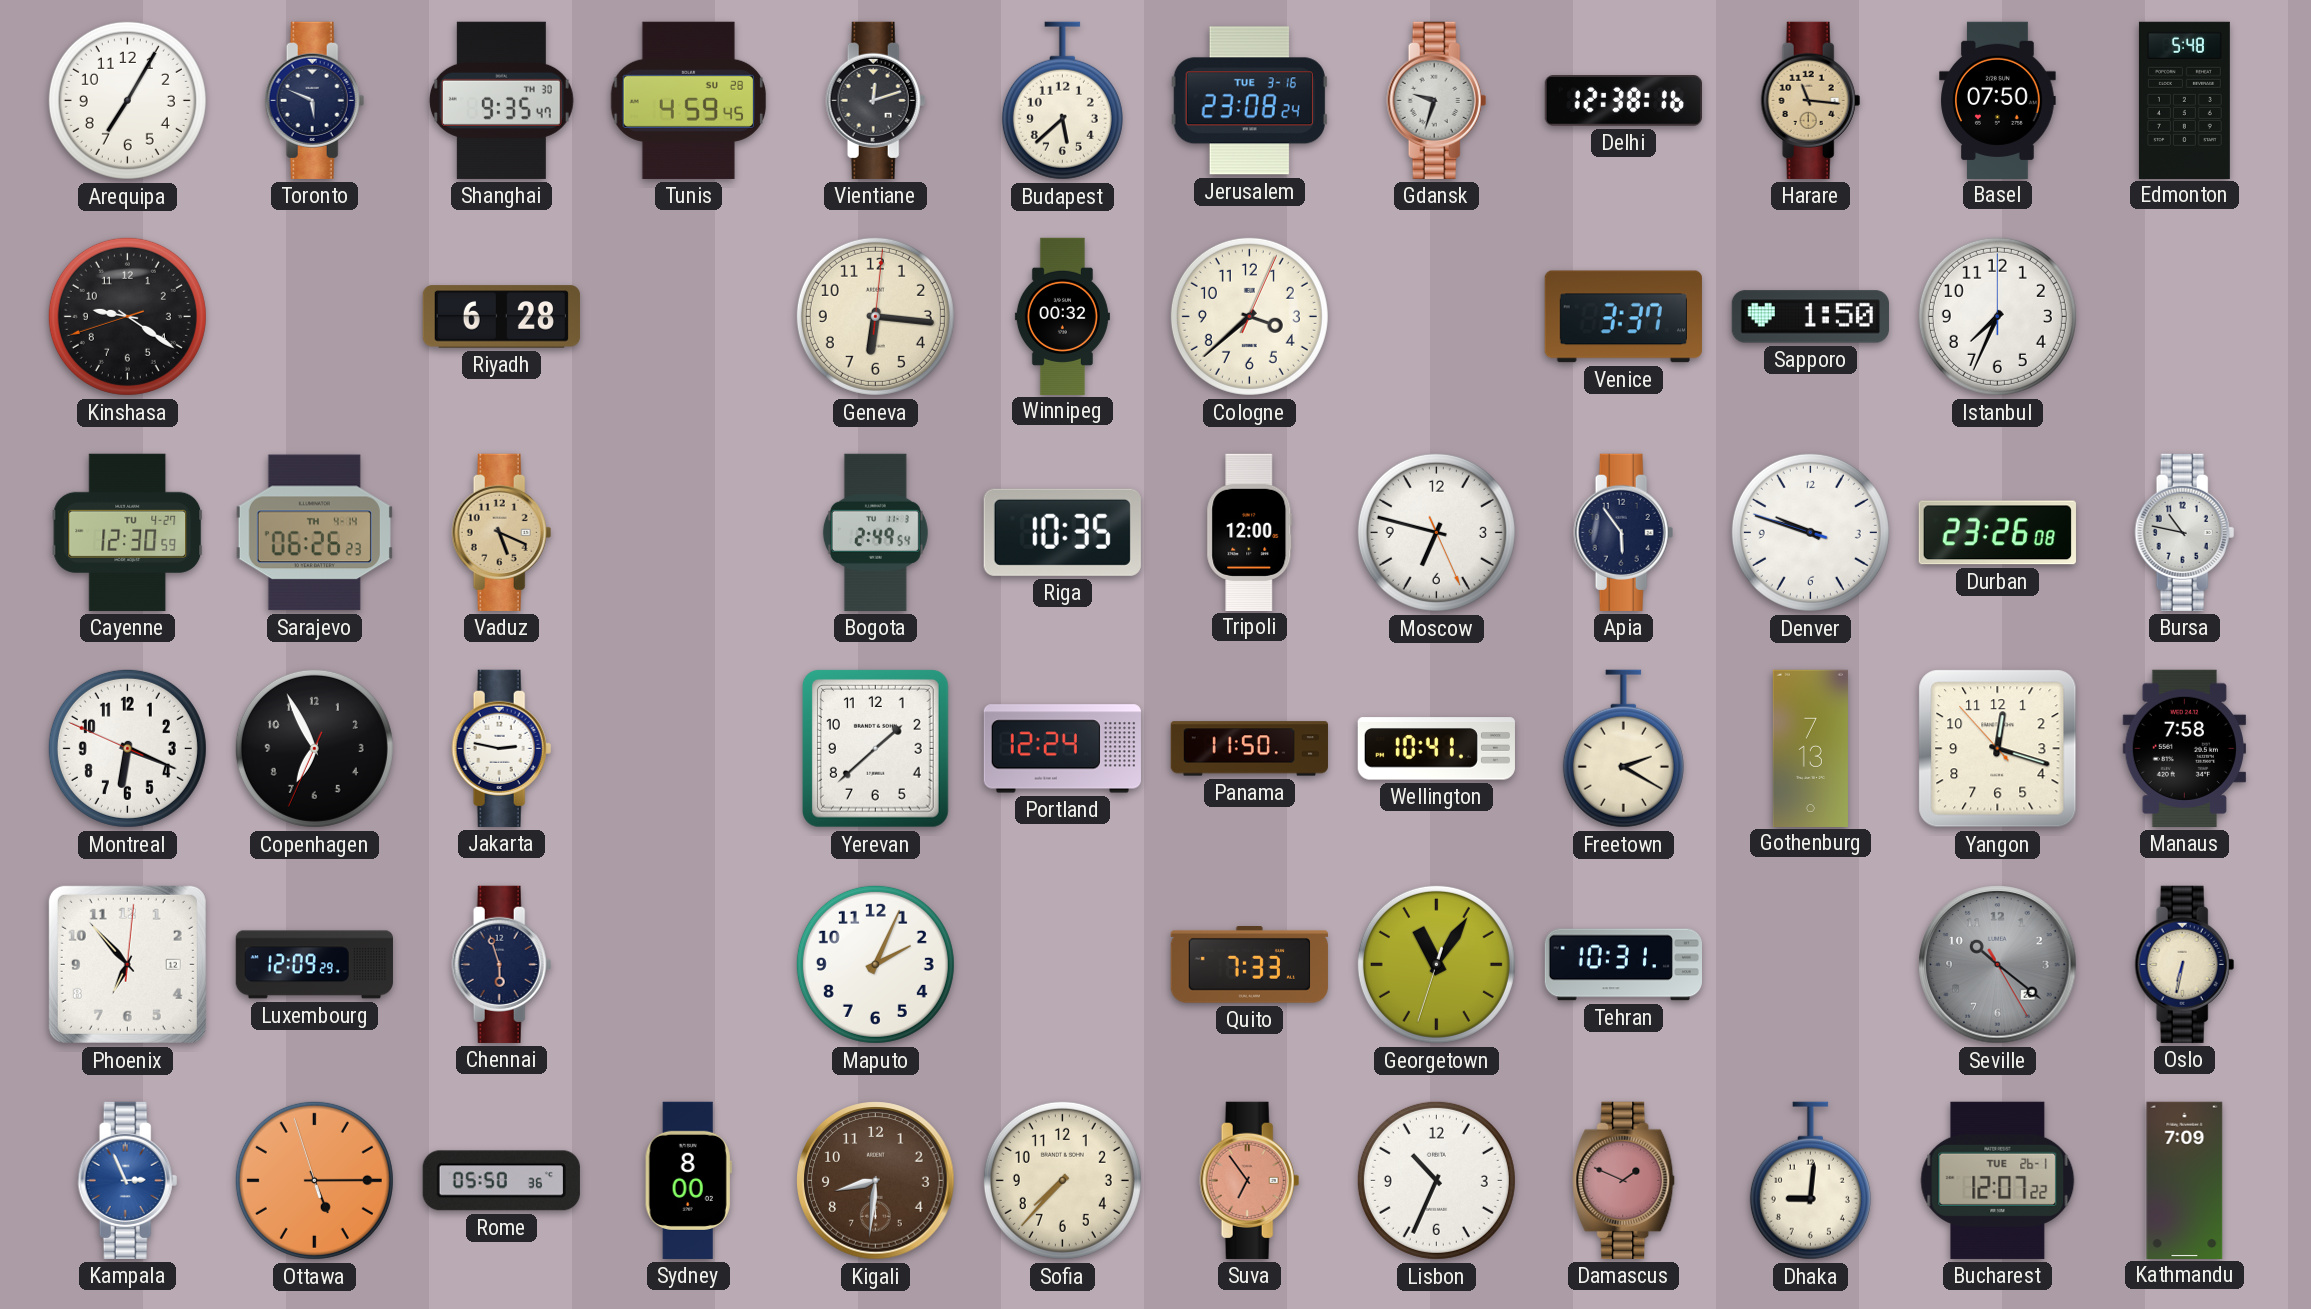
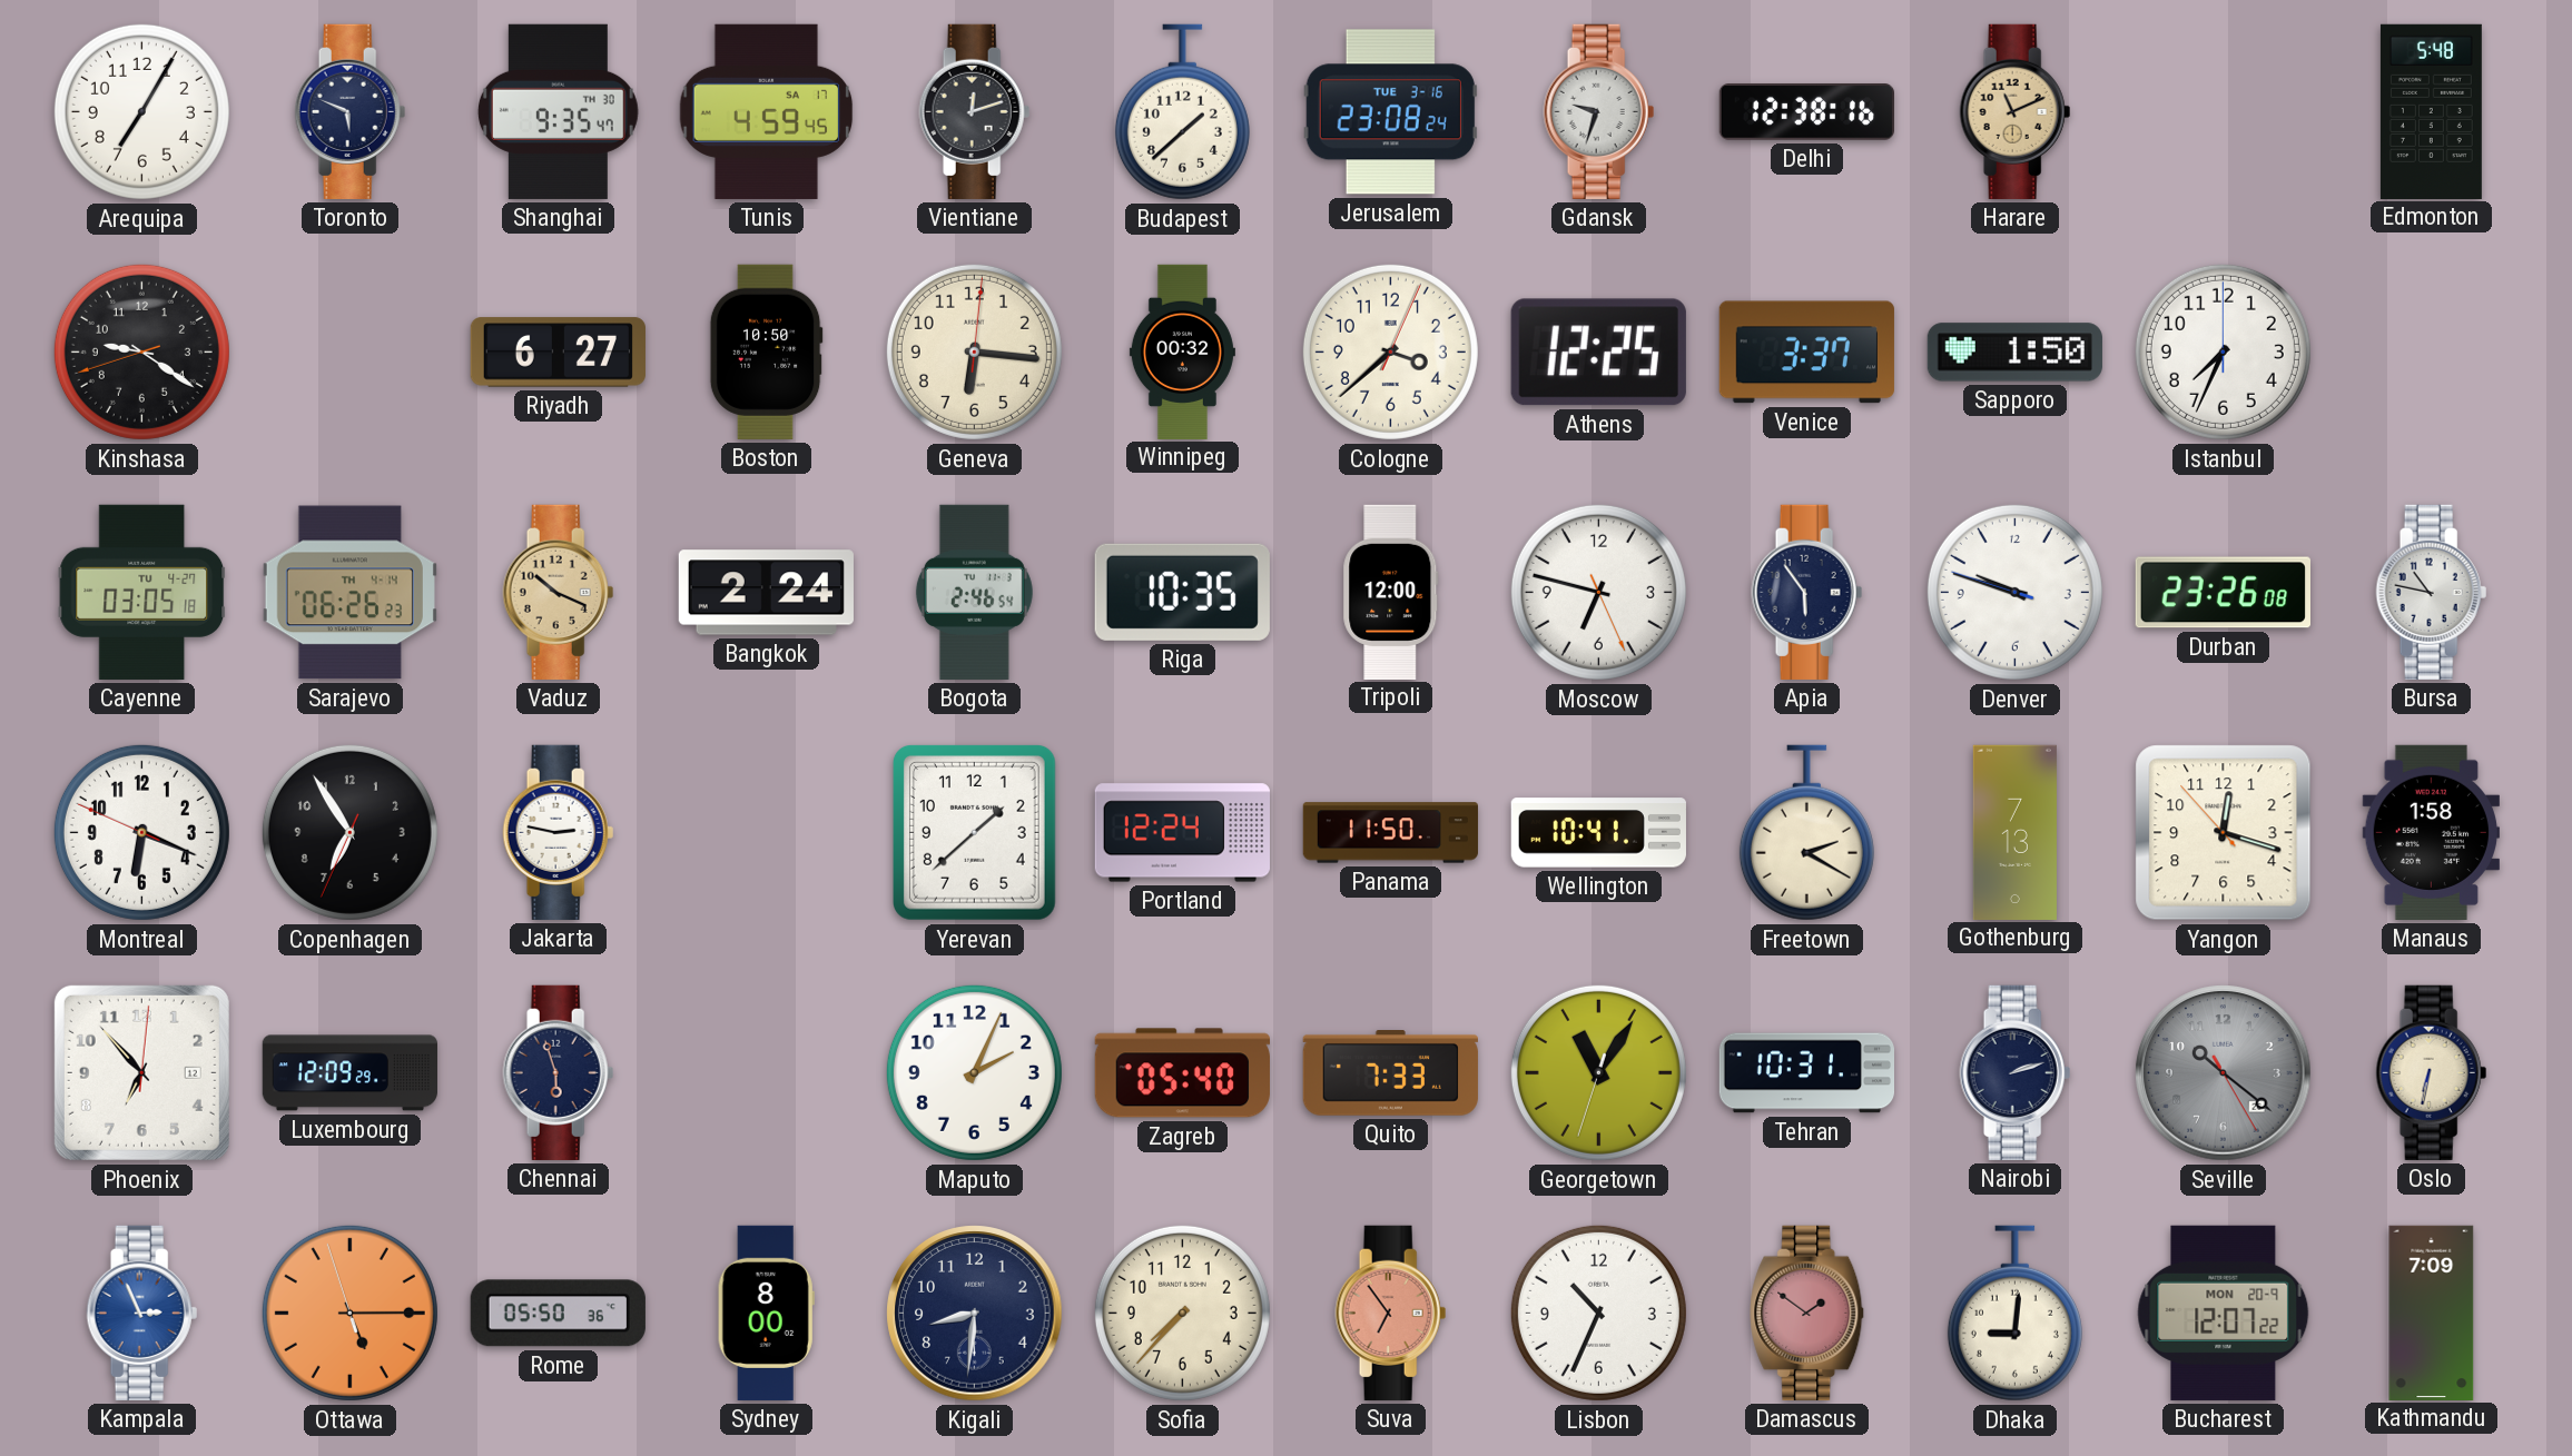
Tunis date: SU 28 -> SA 17 (767, 111)
Budapest: 5:38 -> 1:38 (1182, 112)
Harare: 11:16 -> 11:11 (2016, 111)
Basel: 07:50 -> none (1998, 100)
Riyadh: 6:28 -> 6:27 (558, 353)
Boston: none -> 10:50 (766, 351)
Athens: none -> 12:25 (1598, 353)
Cayenne: 12:30 -> 03:05 (142, 592)
Vaduz: 5:19 -> 10:19 (559, 592)
Bangkok: none -> 2:24 (766, 593)
Bogota: 2:49 -> 2:46 (974, 592)
Copenhagen: 6:55 -> 6:54 (349, 832)
Manaus: 7:58 -> 1:58 (2431, 832)
Zagreb: none -> 05:40 (1182, 1073)
Nairobi: none -> 2:12 (2016, 1072)
Kigali dial: brown -> navy (975, 1314)
Damascus: 1:49 -> 1:51 (1807, 1313)
Bucharest date: TUE 26-1 -> MON 20-9 (2224, 1313)
